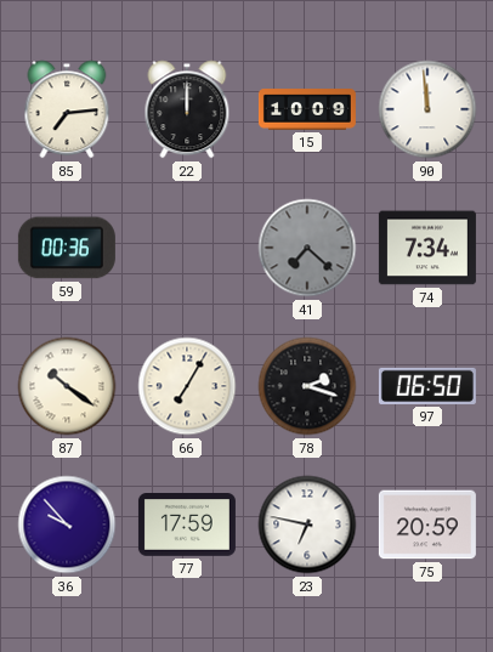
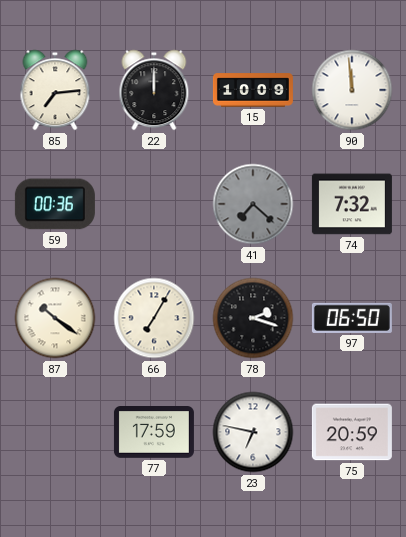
74: 7:34 -> 7:32 (352, 204)
36: 9:53 -> none (67, 525)
